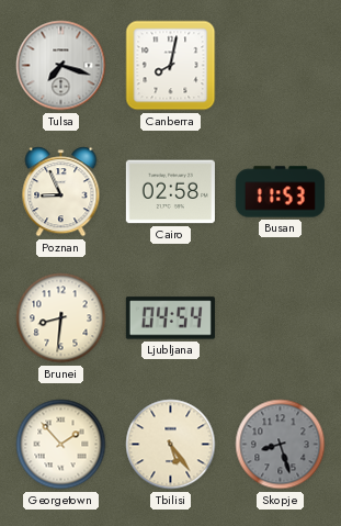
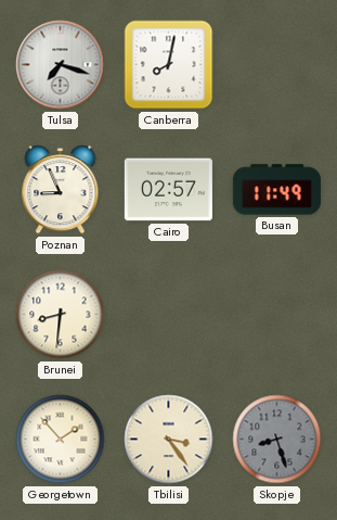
Cairo: 02:58 -> 02:57 (168, 190)
Busan: 11:53 -> 11:49 (276, 190)
Ljubljana: 04:54 -> none (170, 318)
Tbilisi: 5:24 -> 3:24 (169, 440)
